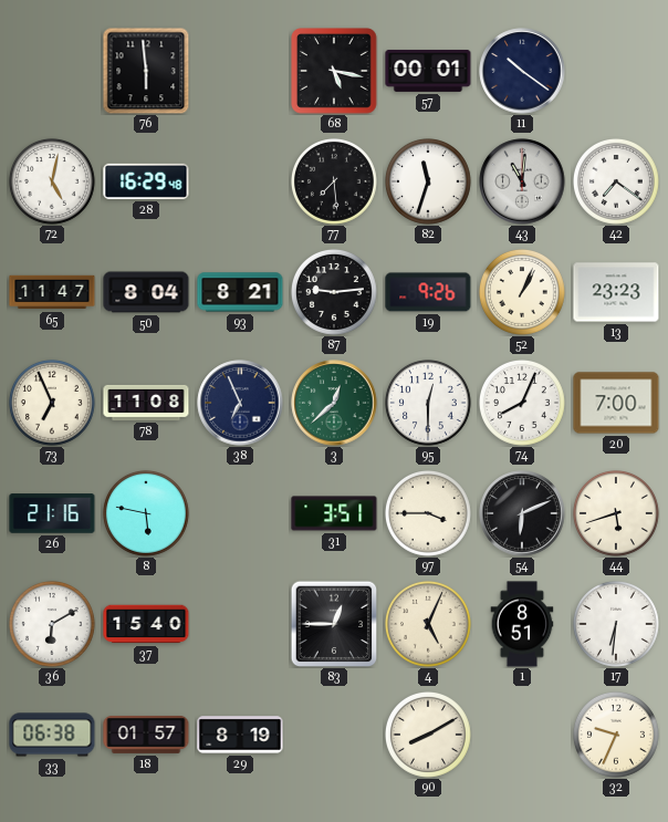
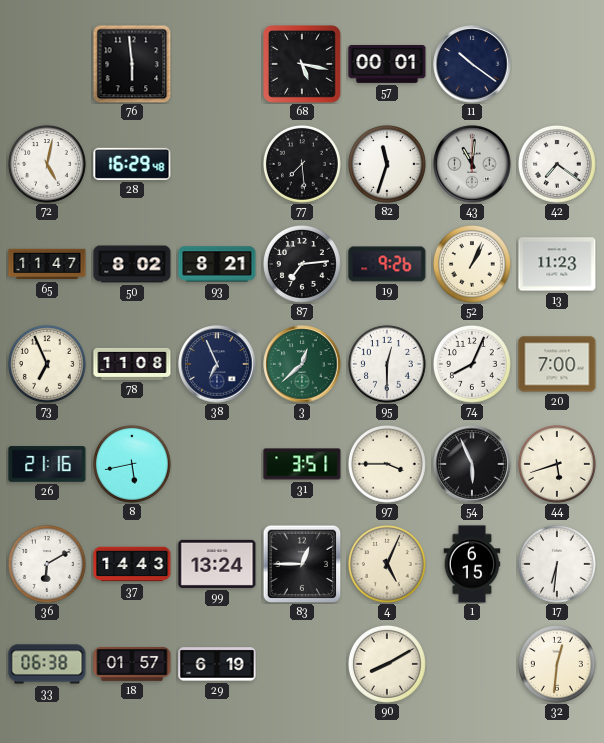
50: 8:04 -> 8:02 (132, 264)
87: 9:14 -> 7:14 (302, 264)
13: 23:23 -> 11:23 (557, 264)
8: 5:47 -> 5:43 (132, 464)
54: 6:11 -> 5:56 (472, 464)
37: 15:40 -> 14:43 (132, 564)
99: none -> 13:24 (217, 564)
1: 8:51 -> 6:15 (472, 564)
29: 8:19 -> 6:19 (217, 664)
32: 9:34 -> 12:31 (557, 664)
